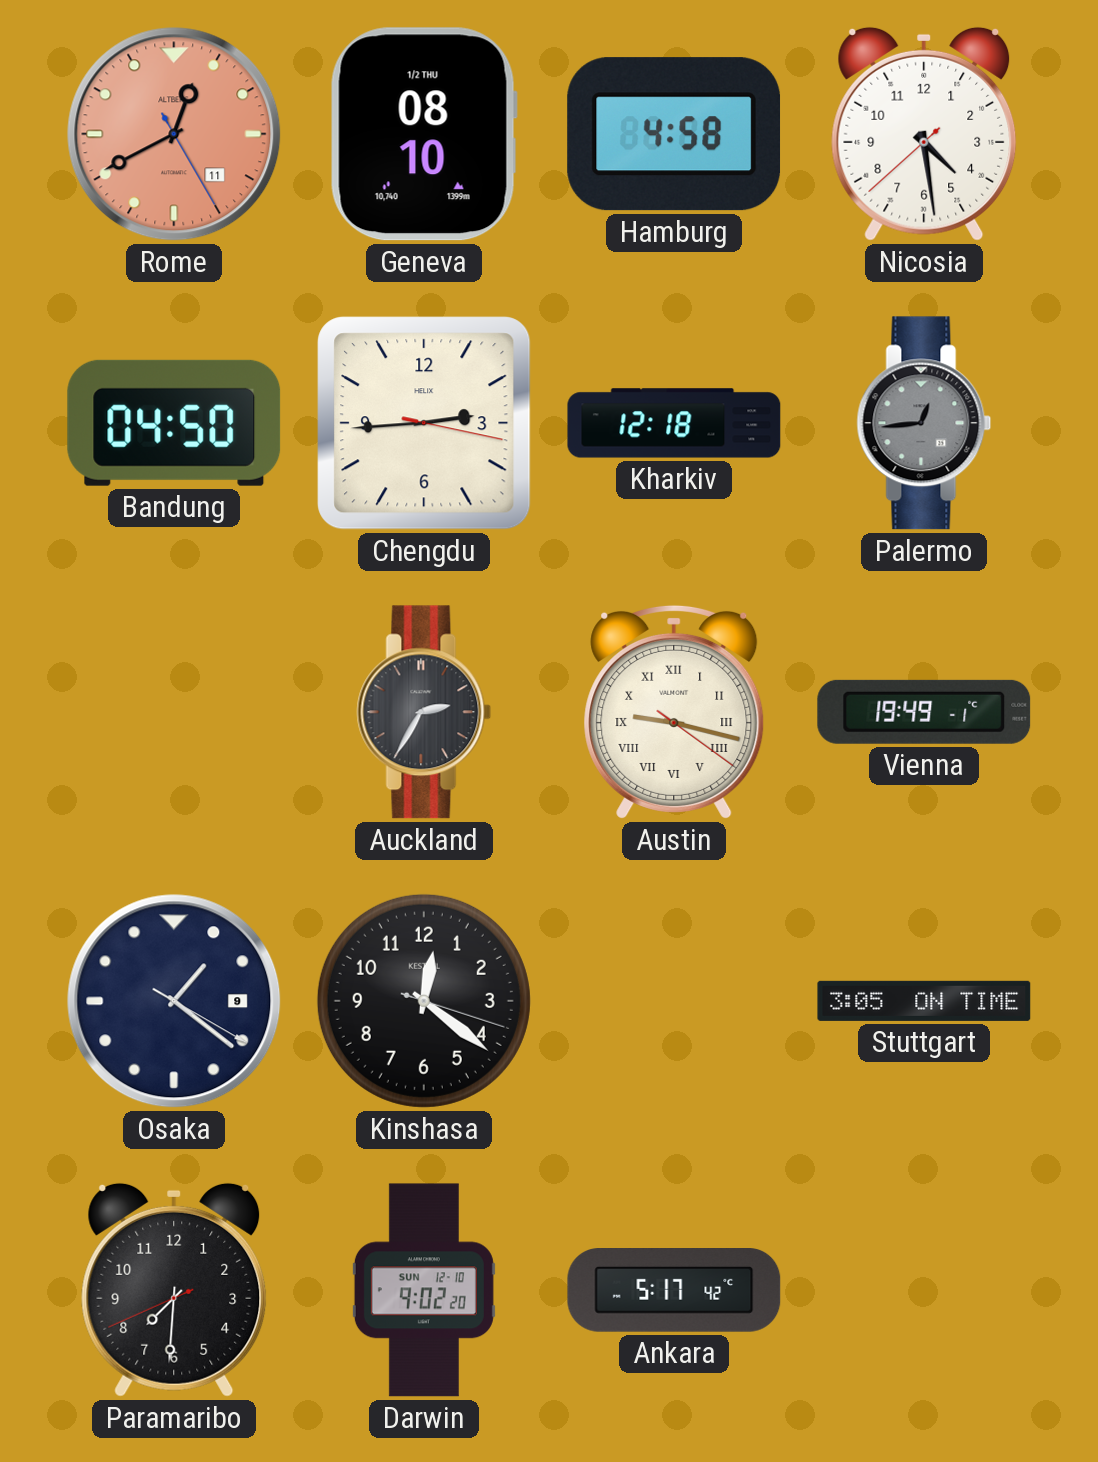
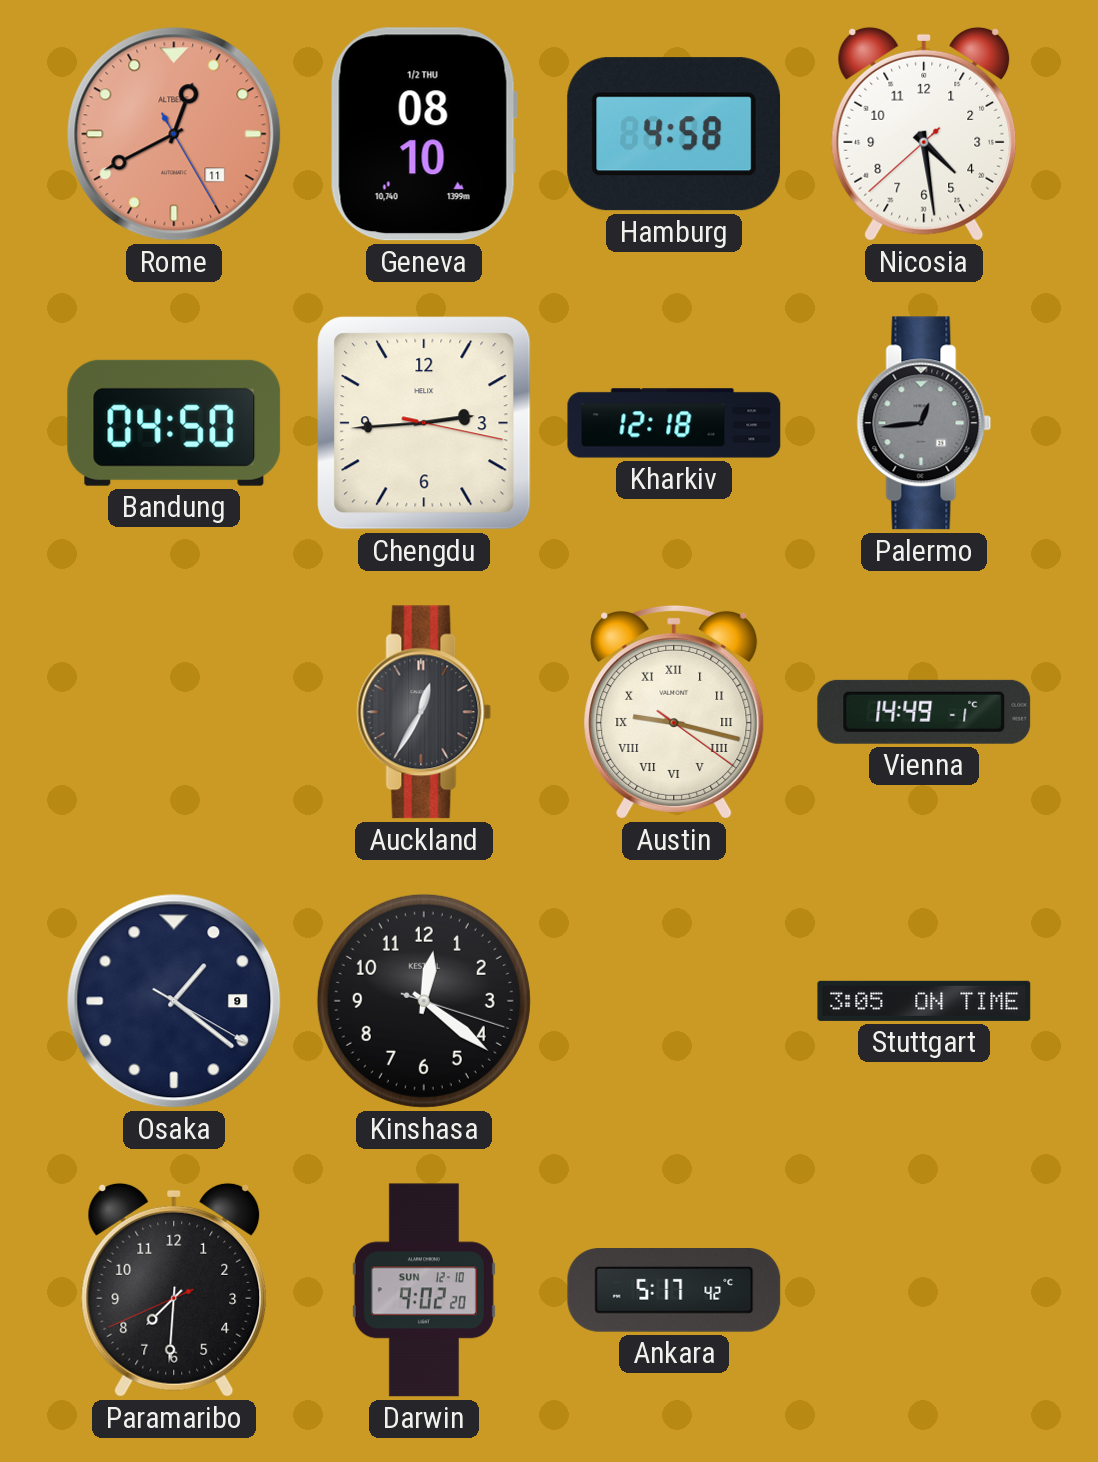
Auckland: 2:35 -> 12:35 (424, 712)
Vienna: 19:49 -> 14:49 (924, 712)
